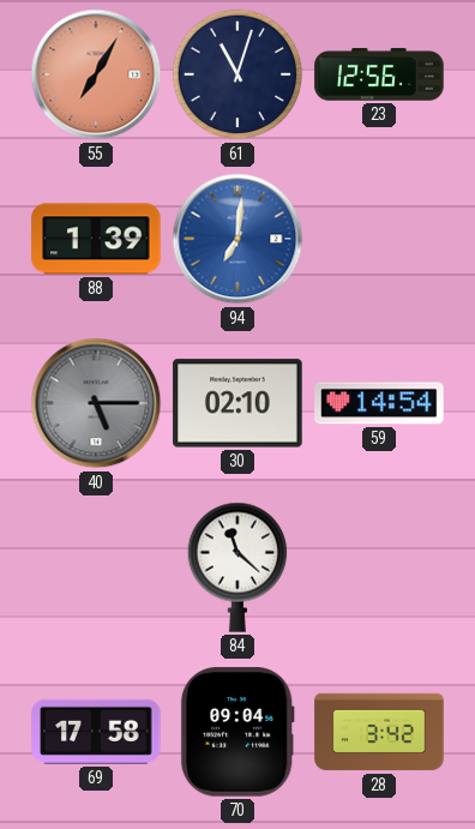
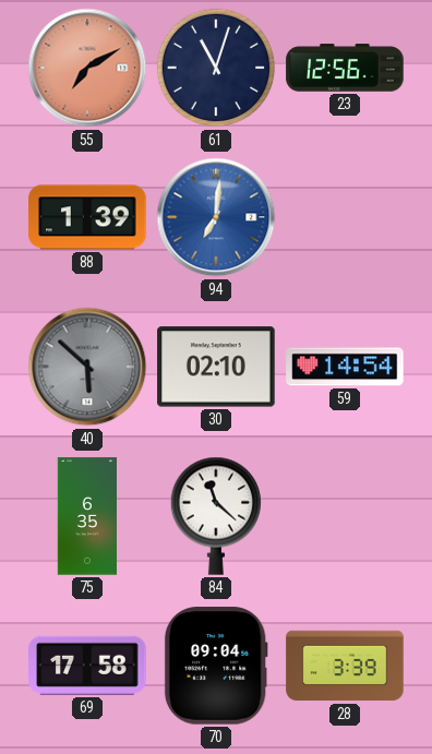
55: 7:05 -> 7:10 (87, 68)
40: 5:15 -> 5:52 (87, 367)
75: none -> 6:35 (86, 516)
28: 3:42 -> 3:39 (345, 666)
